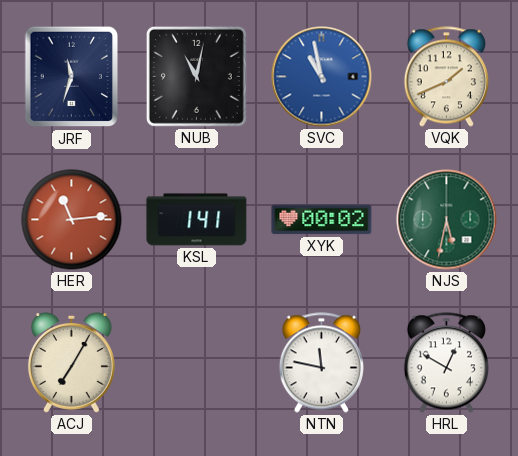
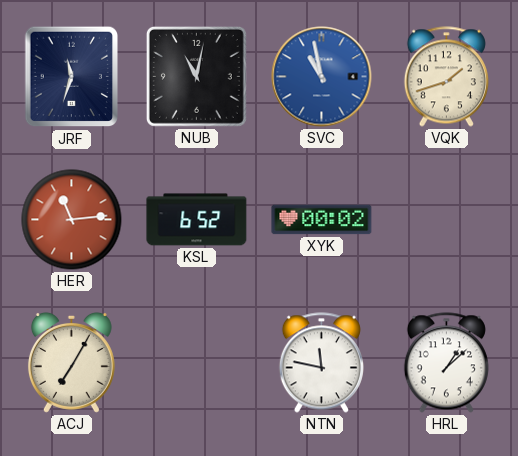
VQK: 1:41 -> 1:42 (446, 77)
KSL: 1:41 -> 6:52 (197, 220)
NJS: 5:32 -> none (447, 220)
HRL: 12:50 -> 1:08 (446, 363)
